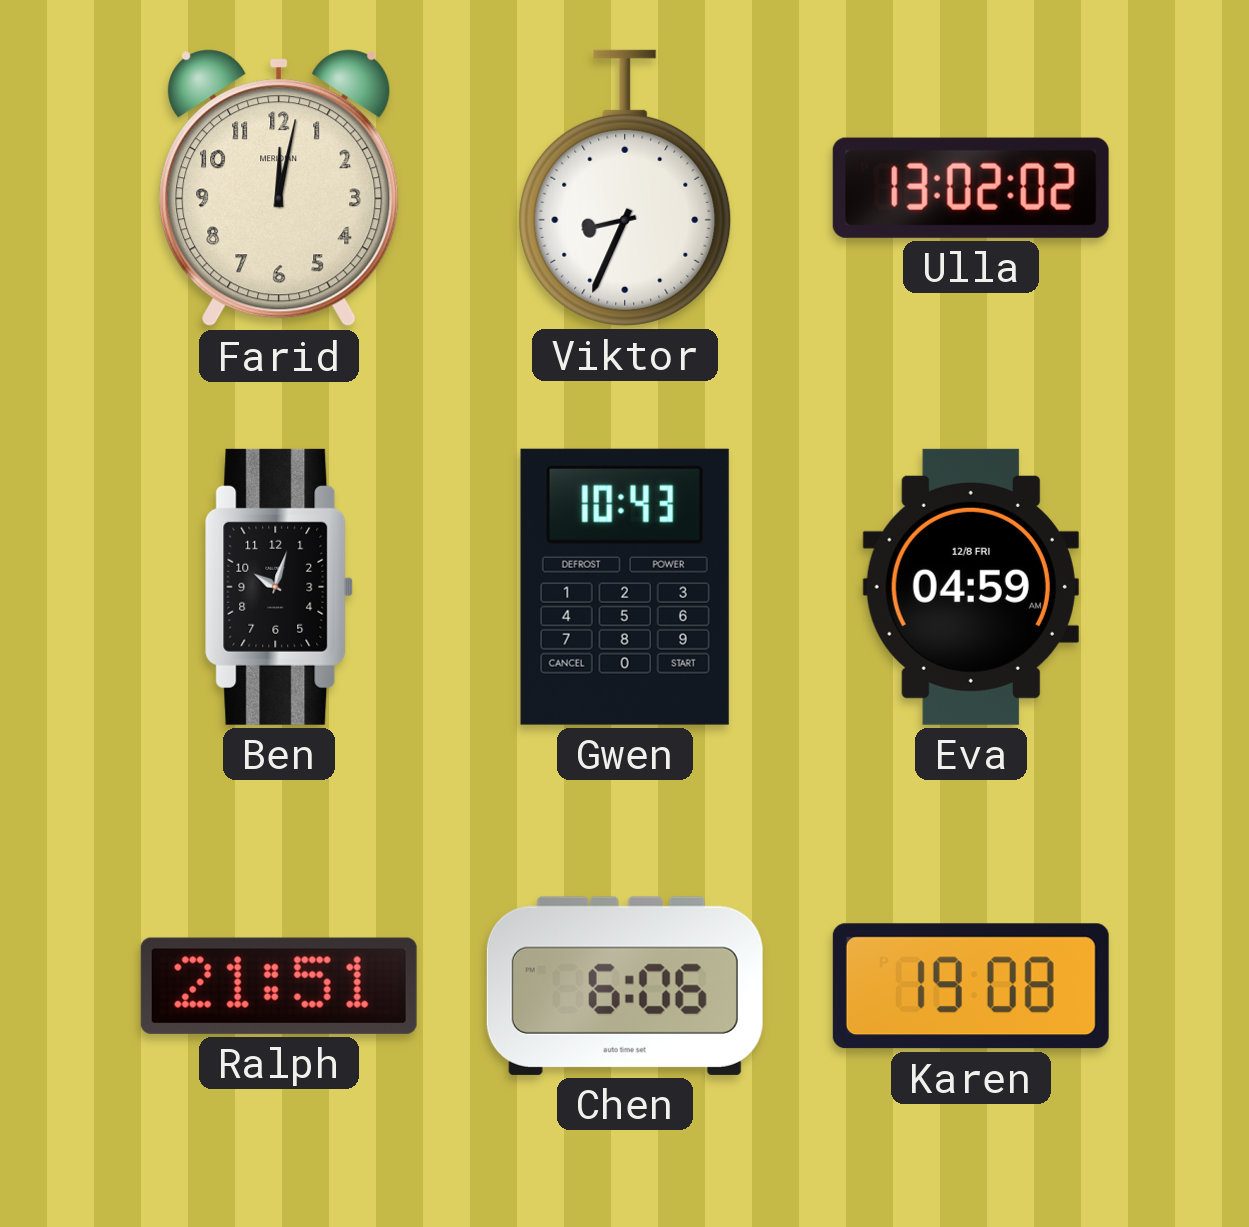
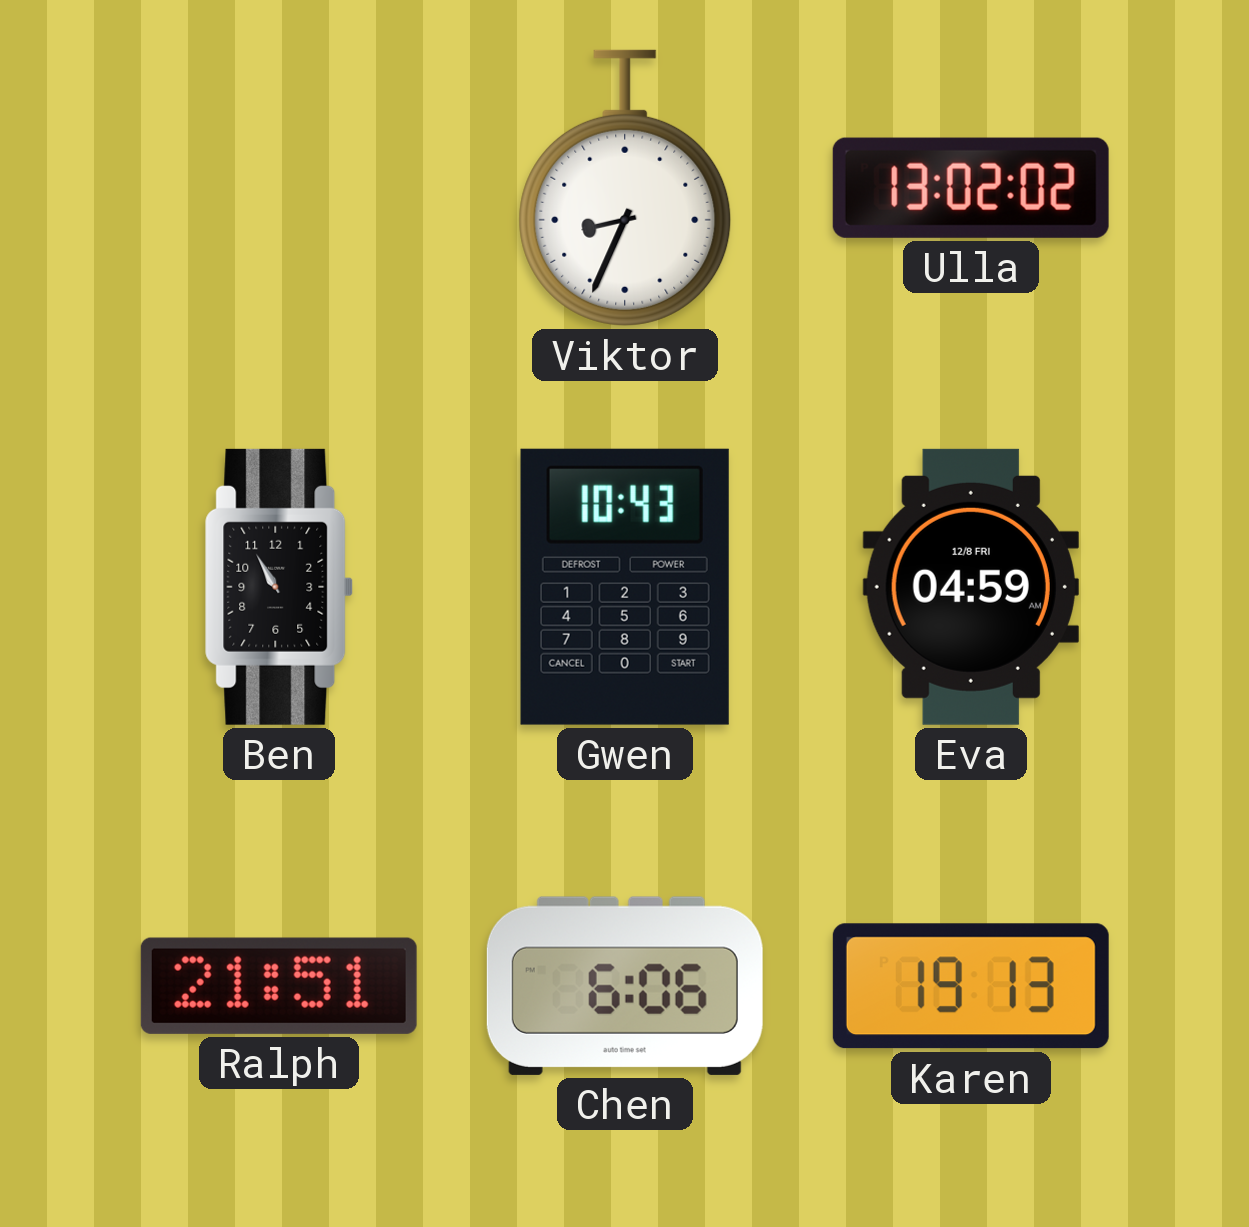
Farid: 12:02 -> none (279, 188)
Ben: 10:03 -> 10:55 (279, 587)
Karen: 19:08 -> 19:13 (971, 986)
